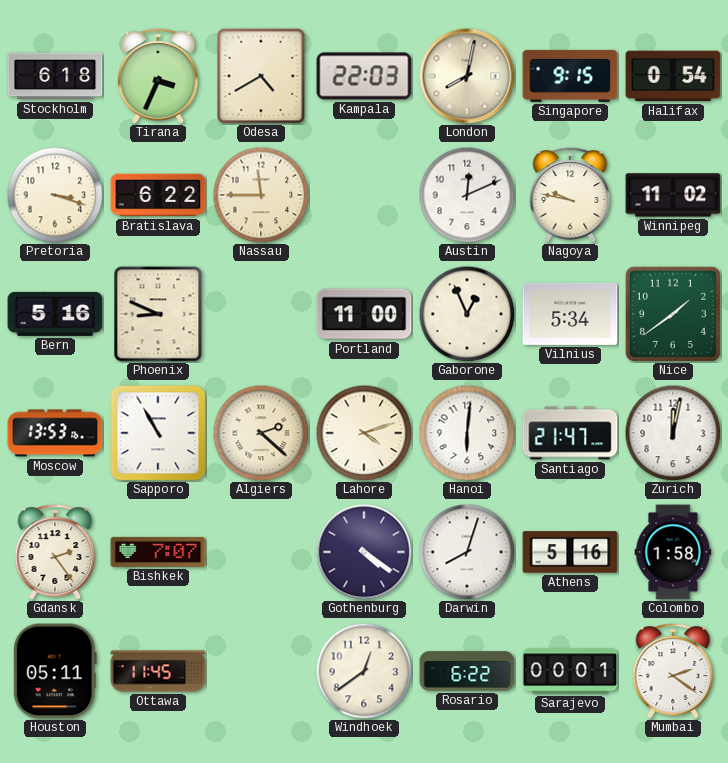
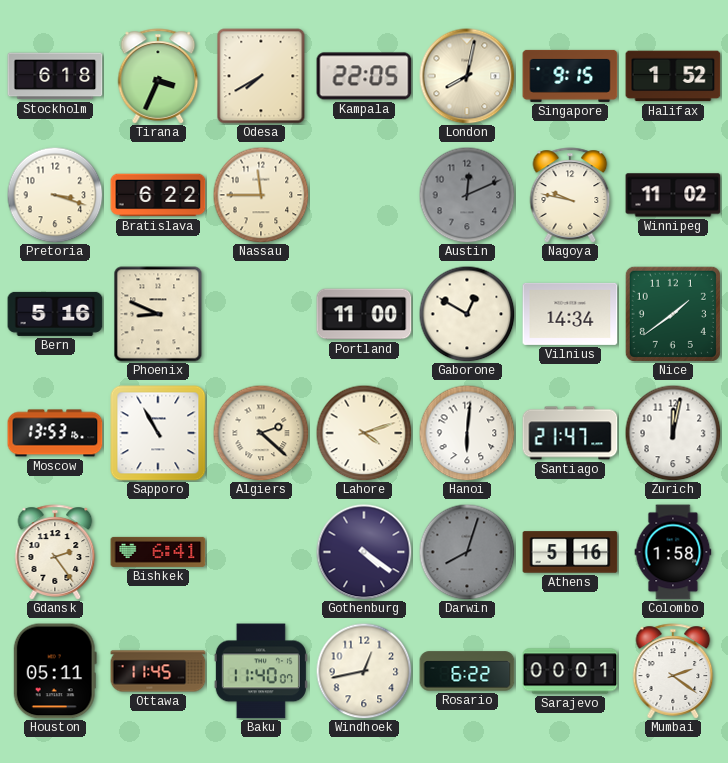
Odesa: 4:40 -> 7:40 (261, 76)
Kampala: 22:03 -> 22:05 (364, 76)
Halifax: 0:54 -> 1:52 (673, 76)
Austin dial: white -> grey (467, 195)
Gaborone: 12:56 -> 12:50 (467, 314)
Vilnius: 5:34 -> 14:34 (570, 314)
Bishkek: 7:07 -> 6:41 (158, 552)
Darwin dial: white -> grey (467, 552)
Baku: none -> 11:40 (261, 671)
Windhoek: 12:39 -> 12:43 (364, 671)
